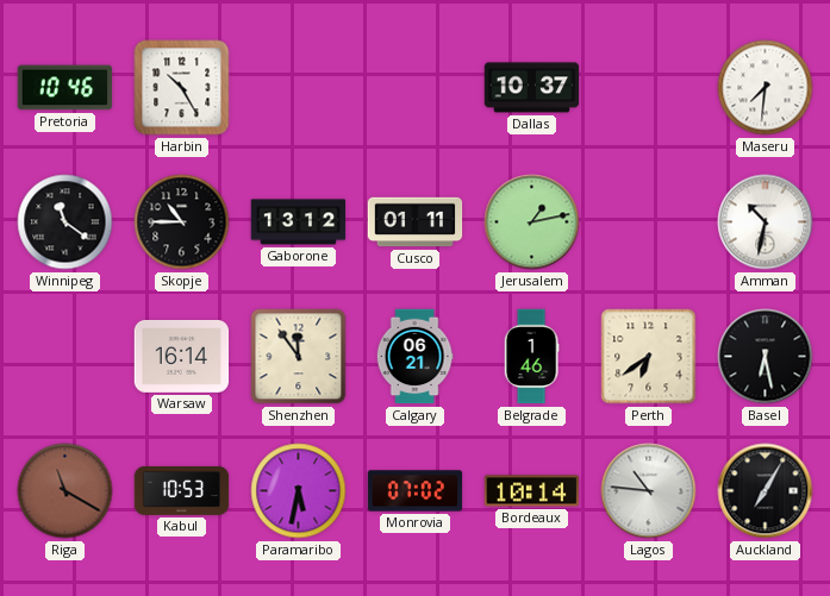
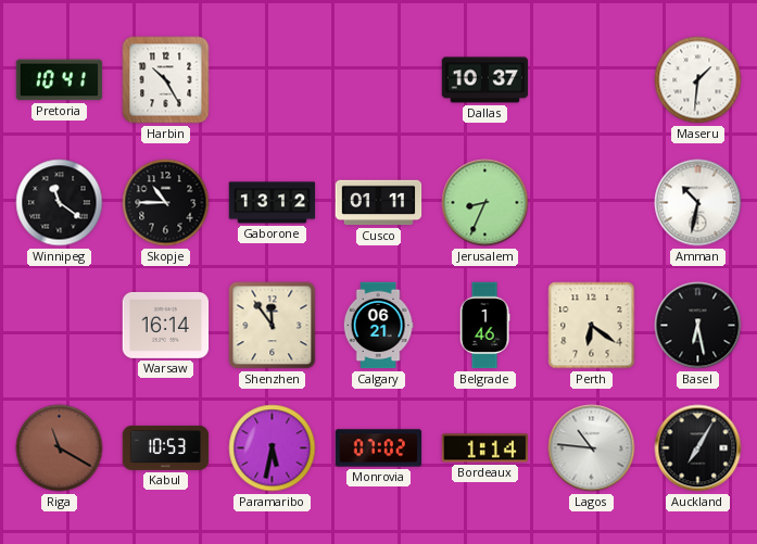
Pretoria: 10:46 -> 10:41 (60, 80)
Maseru: 7:31 -> 1:31 (698, 80)
Jerusalem: 1:13 -> 8:34 (485, 203)
Perth: 6:39 -> 6:21 (592, 326)
Bordeaux: 10:14 -> 1:14 (485, 448)
